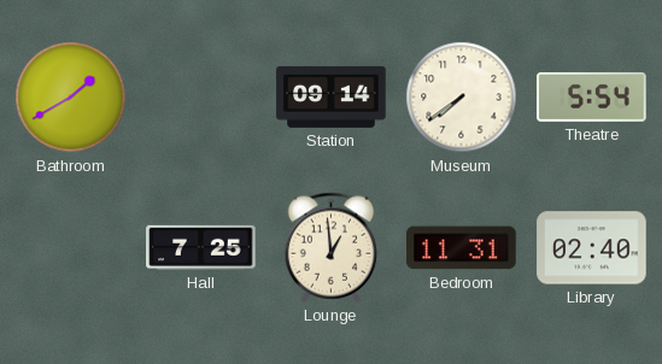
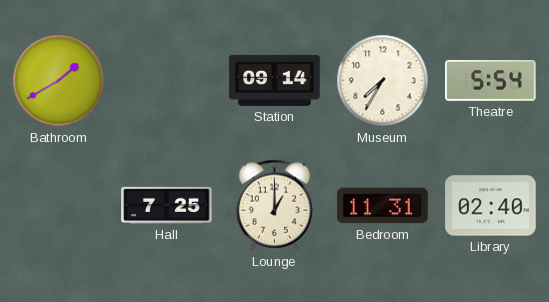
Museum: 7:39 -> 7:35 (383, 81)
Lounge: 12:59 -> 1:00 (275, 205)
